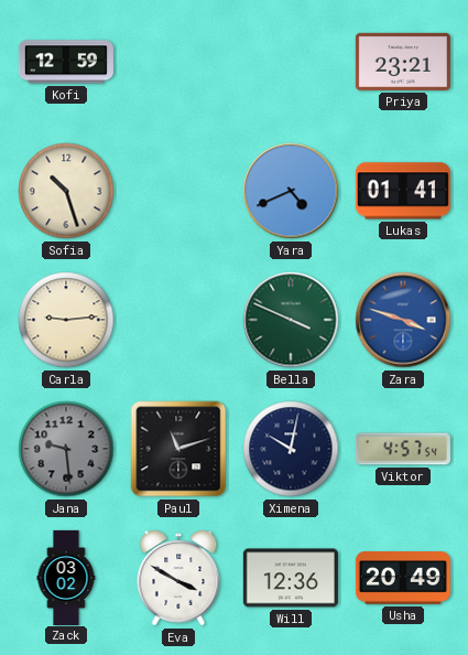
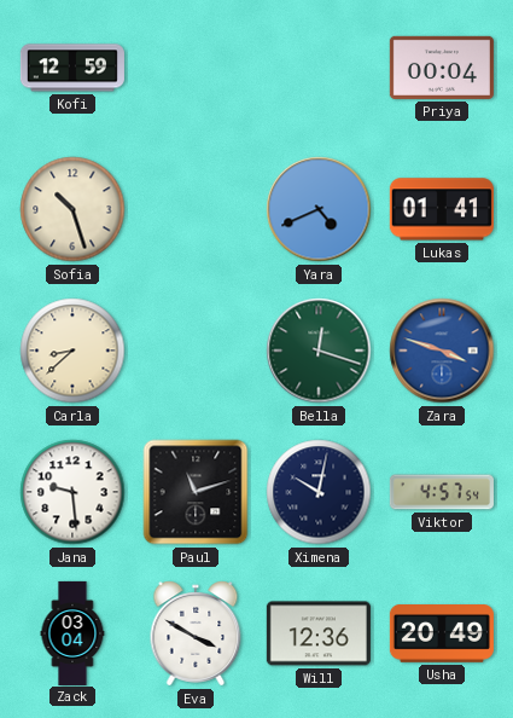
Priya: 23:21 -> 00:04 (442, 68)
Carla: 9:14 -> 8:38 (72, 351)
Bella: 3:49 -> 12:18 (319, 351)
Jana dial: grey -> white (72, 492)
Zack: 03:02 -> 03:04 (72, 632)
